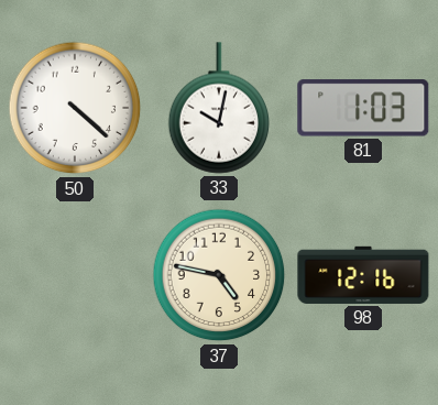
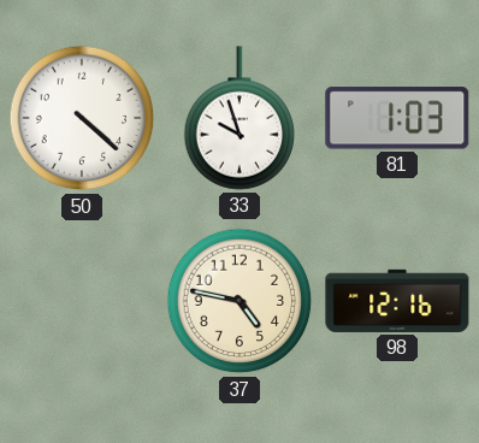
33: 10:02 -> 9:57 (239, 118)
